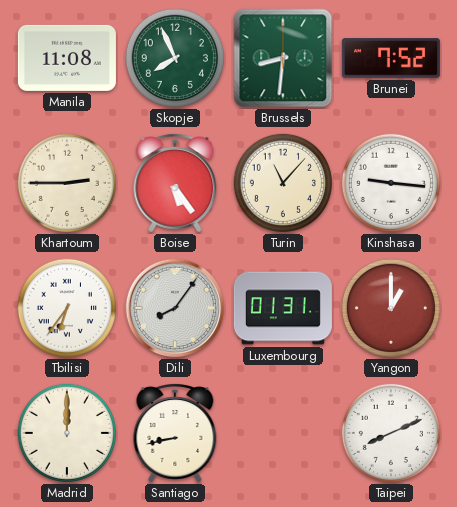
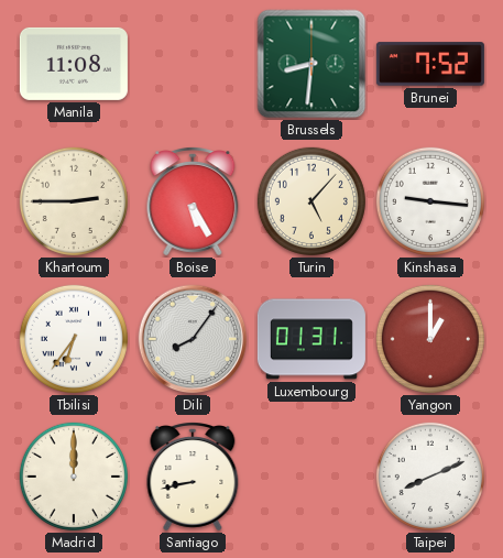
Skopje: 7:56 -> none (175, 58)
Boise: 5:24 -> 5:25 (193, 203)
Turin: 11:07 -> 5:07 (311, 201)
